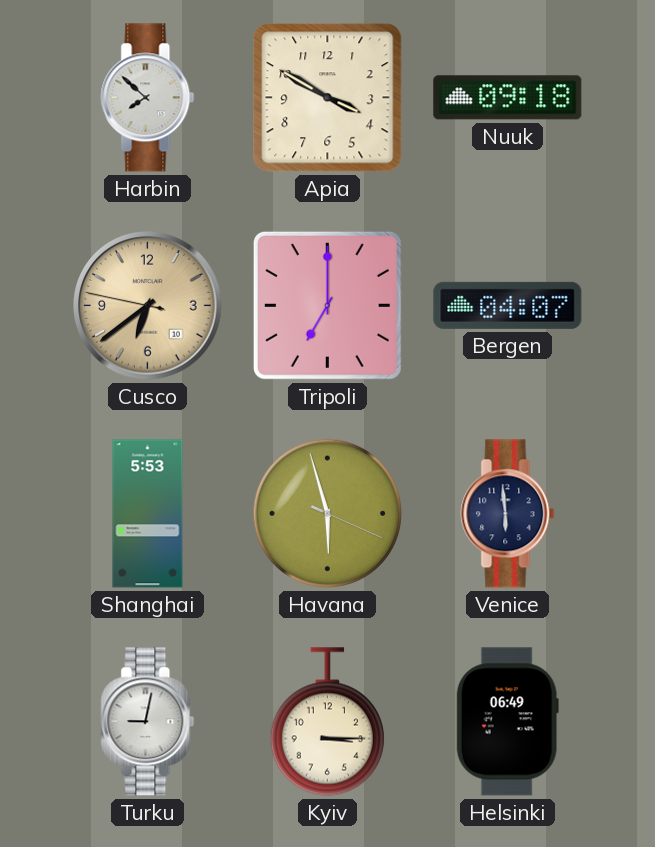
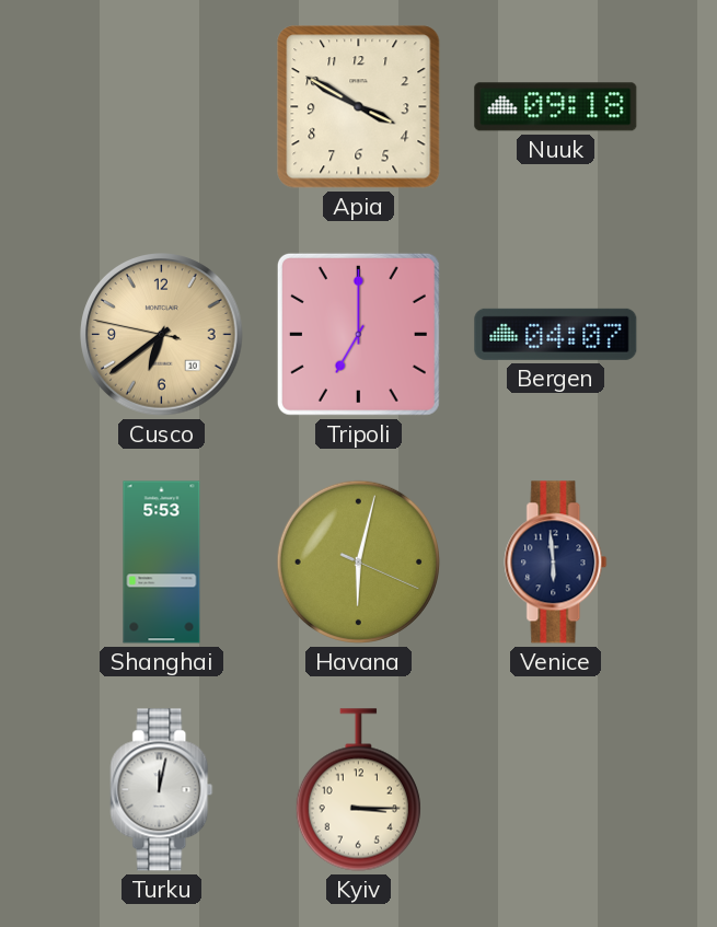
Harbin: 7:52 -> none (148, 98)
Havana: 5:57 -> 6:02 (358, 561)
Turku: 9:02 -> 12:02 (162, 790)
Helsinki: 06:49 -> none (507, 722)
